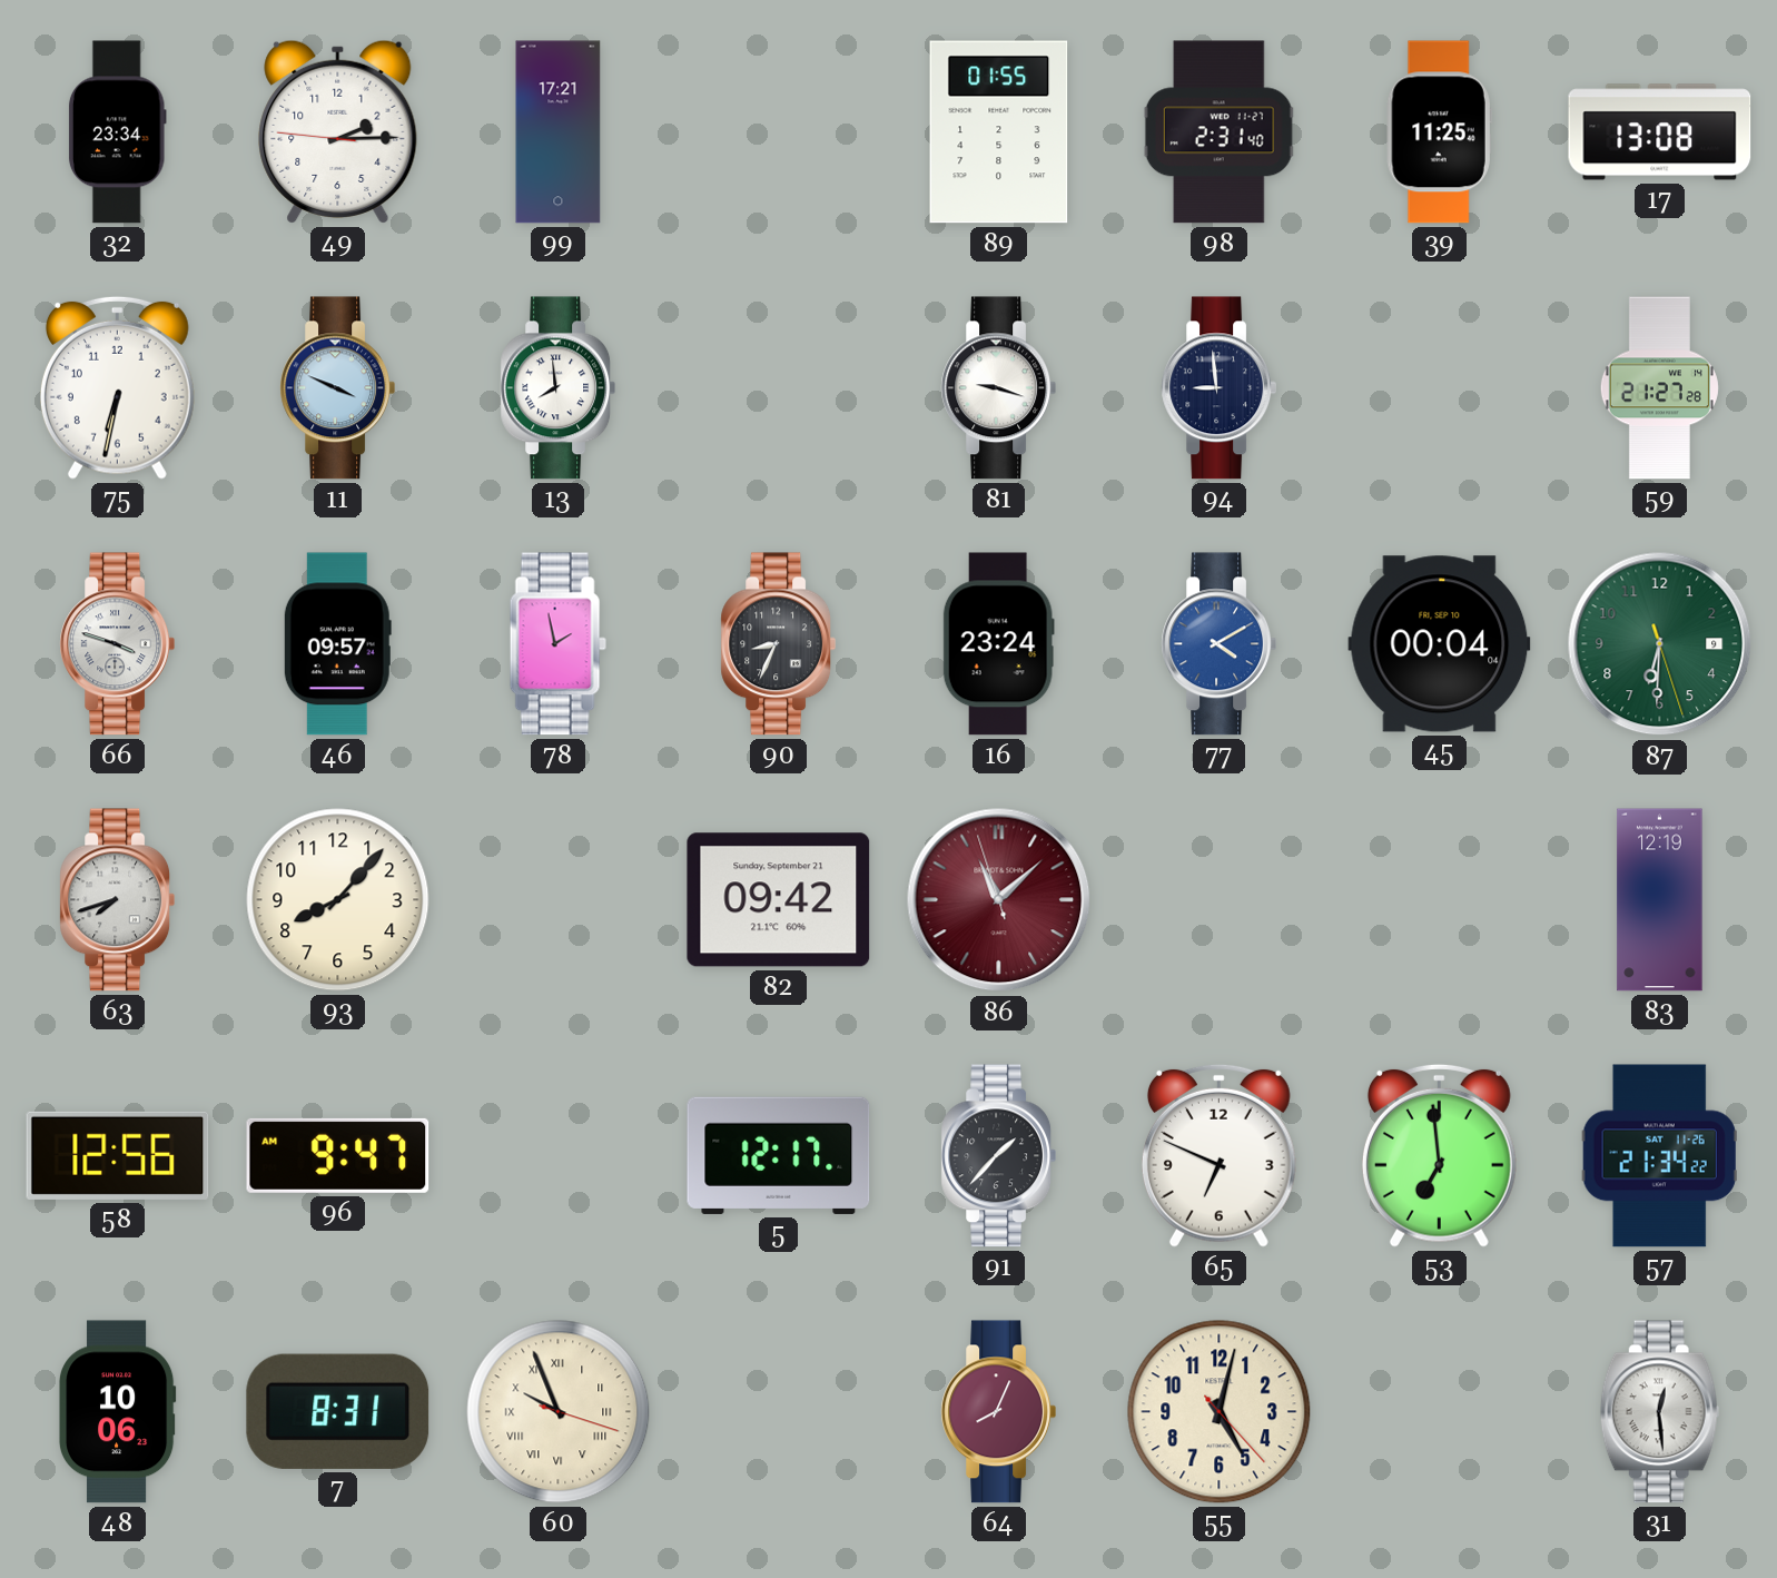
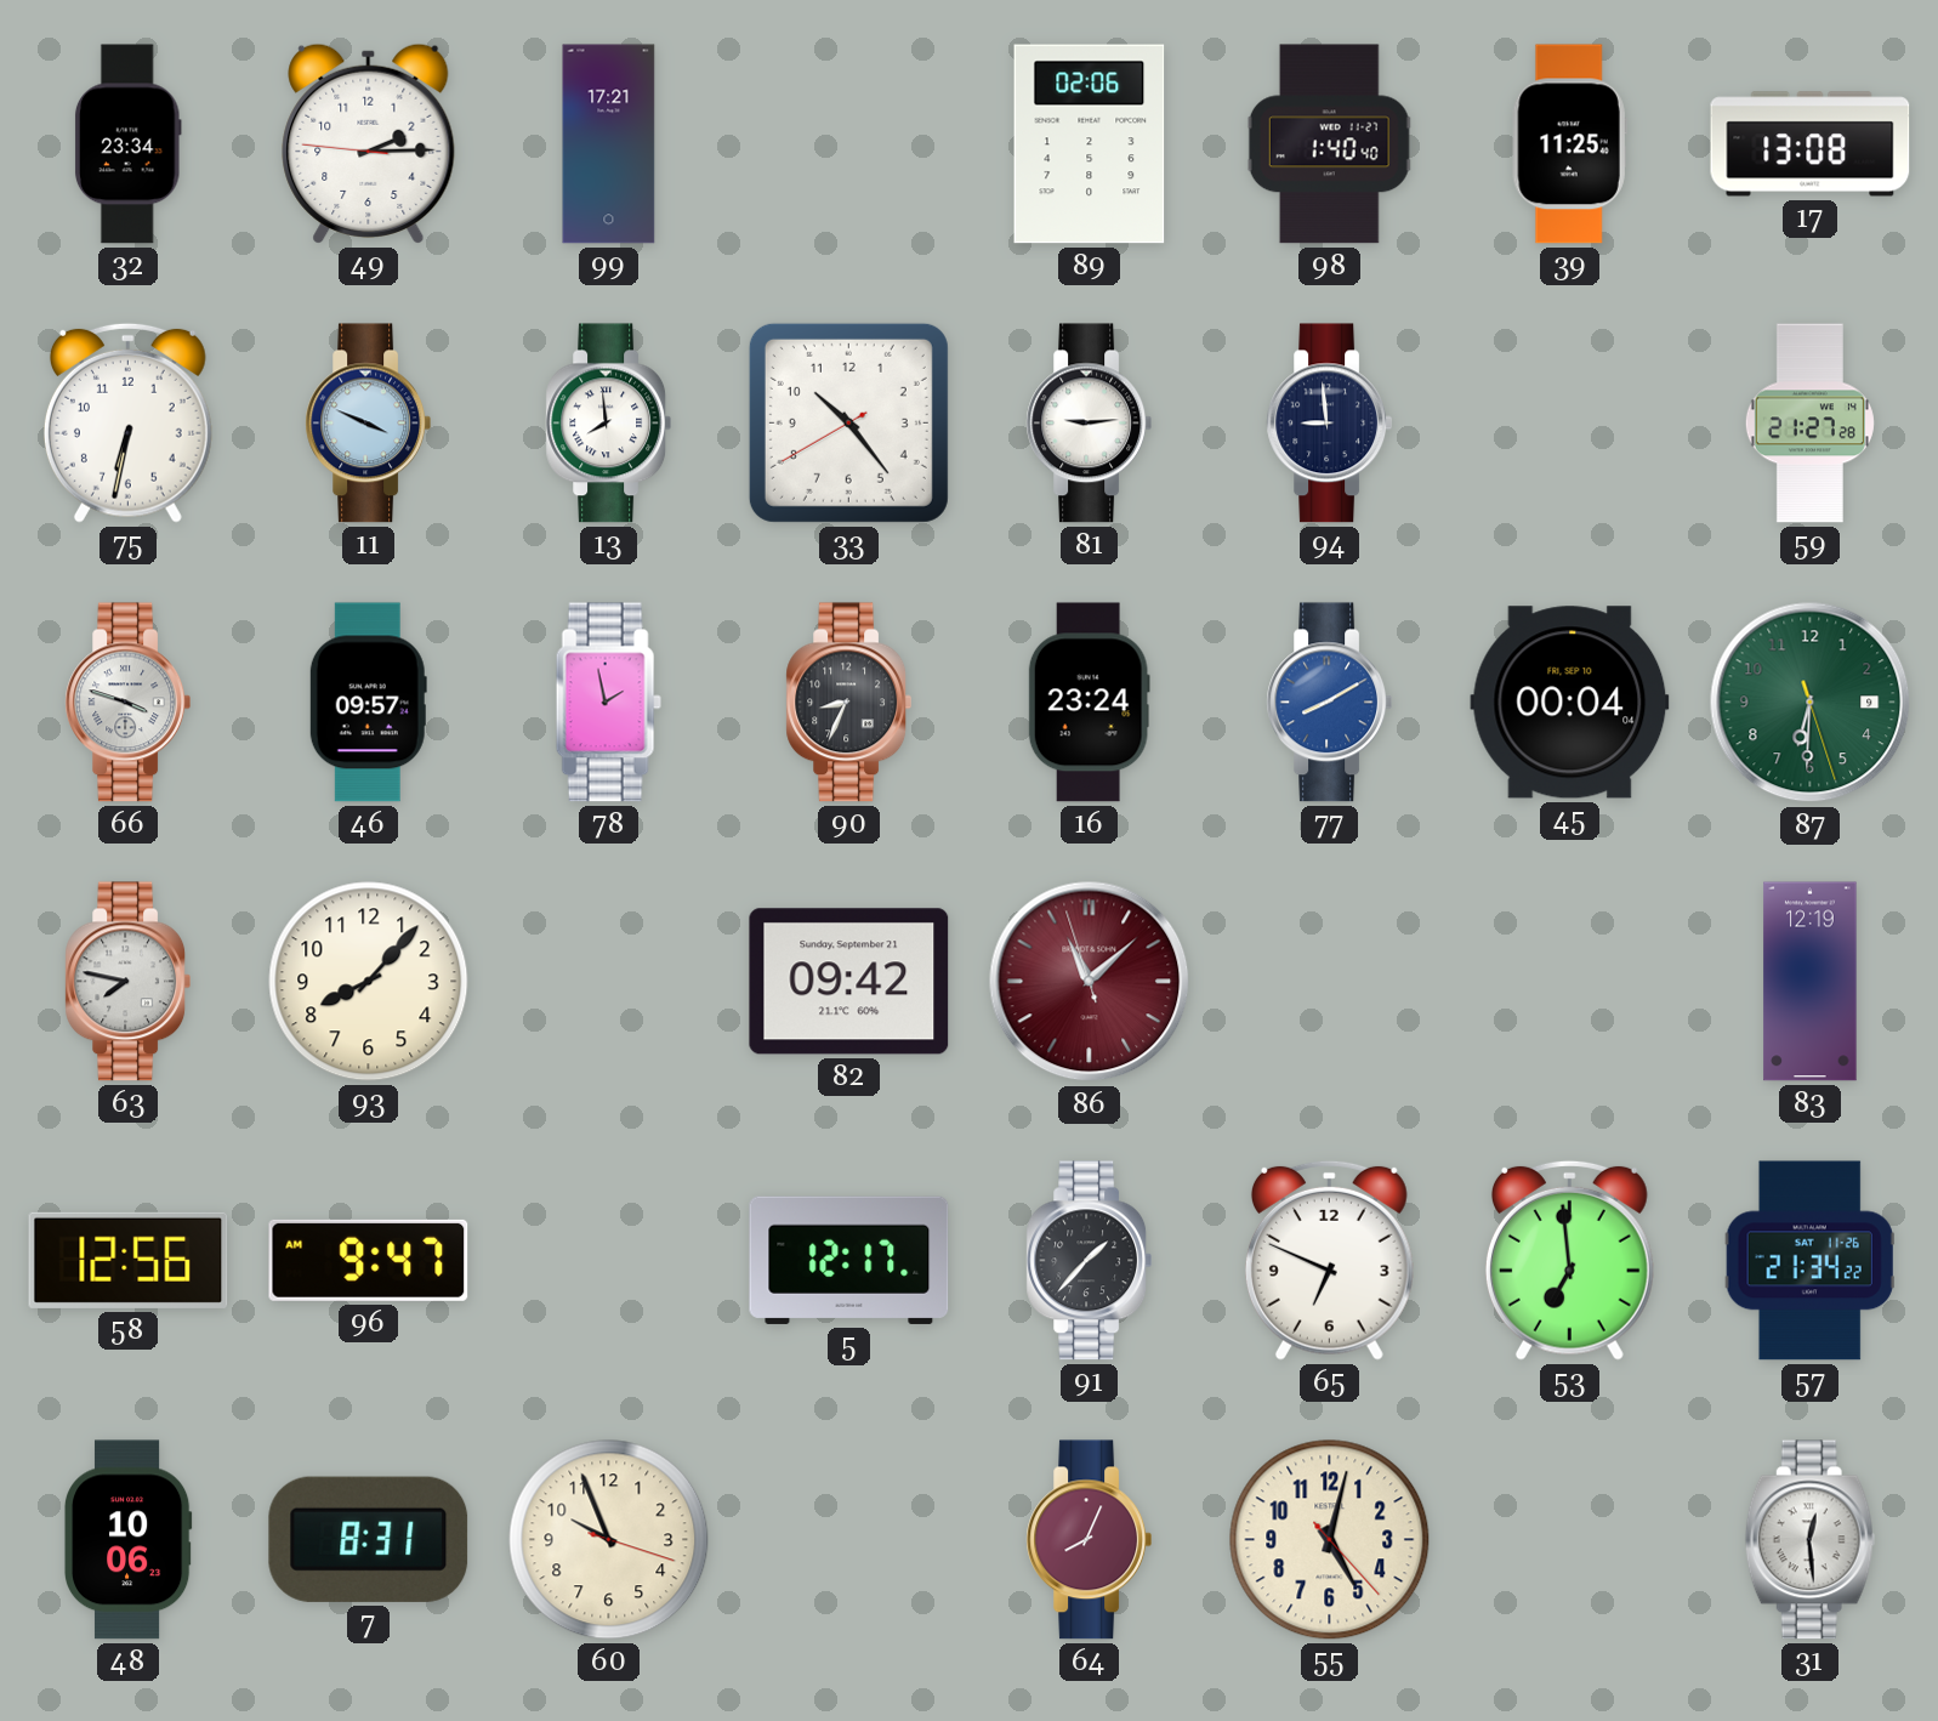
89: 01:55 -> 02:06 (1090, 144)
98: 2:31 -> 1:40 (1329, 144)
33: none -> 10:23 (848, 422)
81: 9:18 -> 9:14 (1089, 424)
77: 4:10 -> 8:10 (1329, 703)
63: 7:42 -> 7:47 (127, 982)
60 numerals: Roman -> Arabic (609, 1540)
